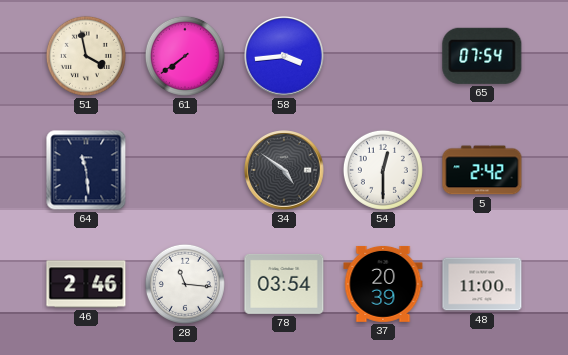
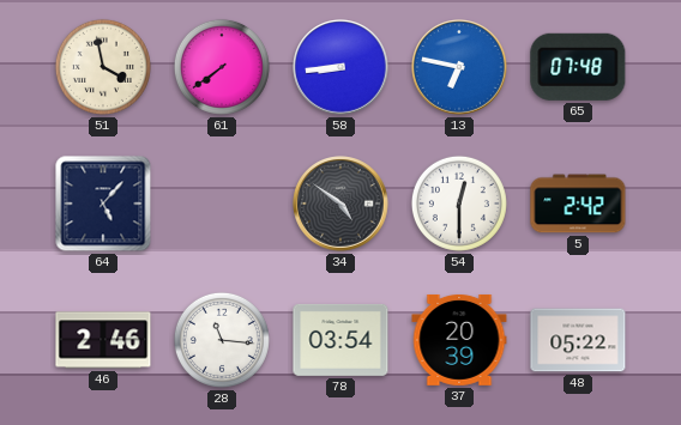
58: 3:44 -> 8:44 (340, 67)
13: none -> 6:47 (459, 67)
65: 07:54 -> 07:48 (578, 67)
64: 11:29 -> 5:07 (103, 204)
48: 11:00 -> 05:22 (578, 340)
